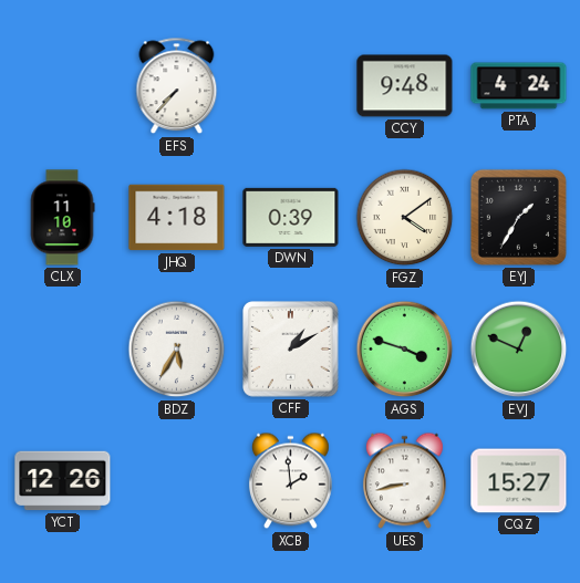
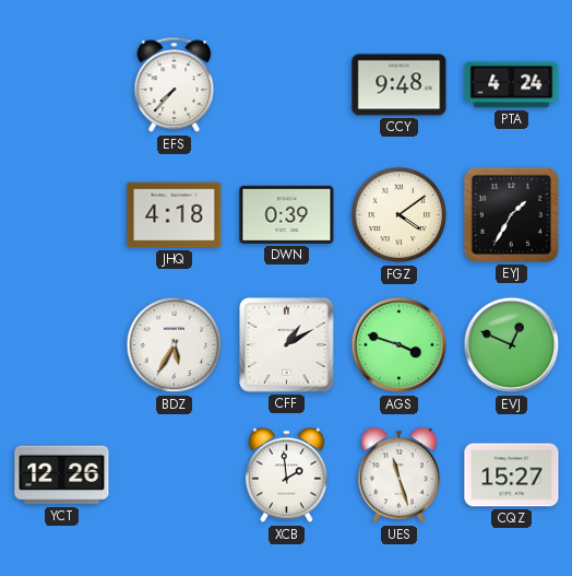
CLX: 11:10 -> none (62, 218)
UES: 8:43 -> 11:27 (398, 475)
